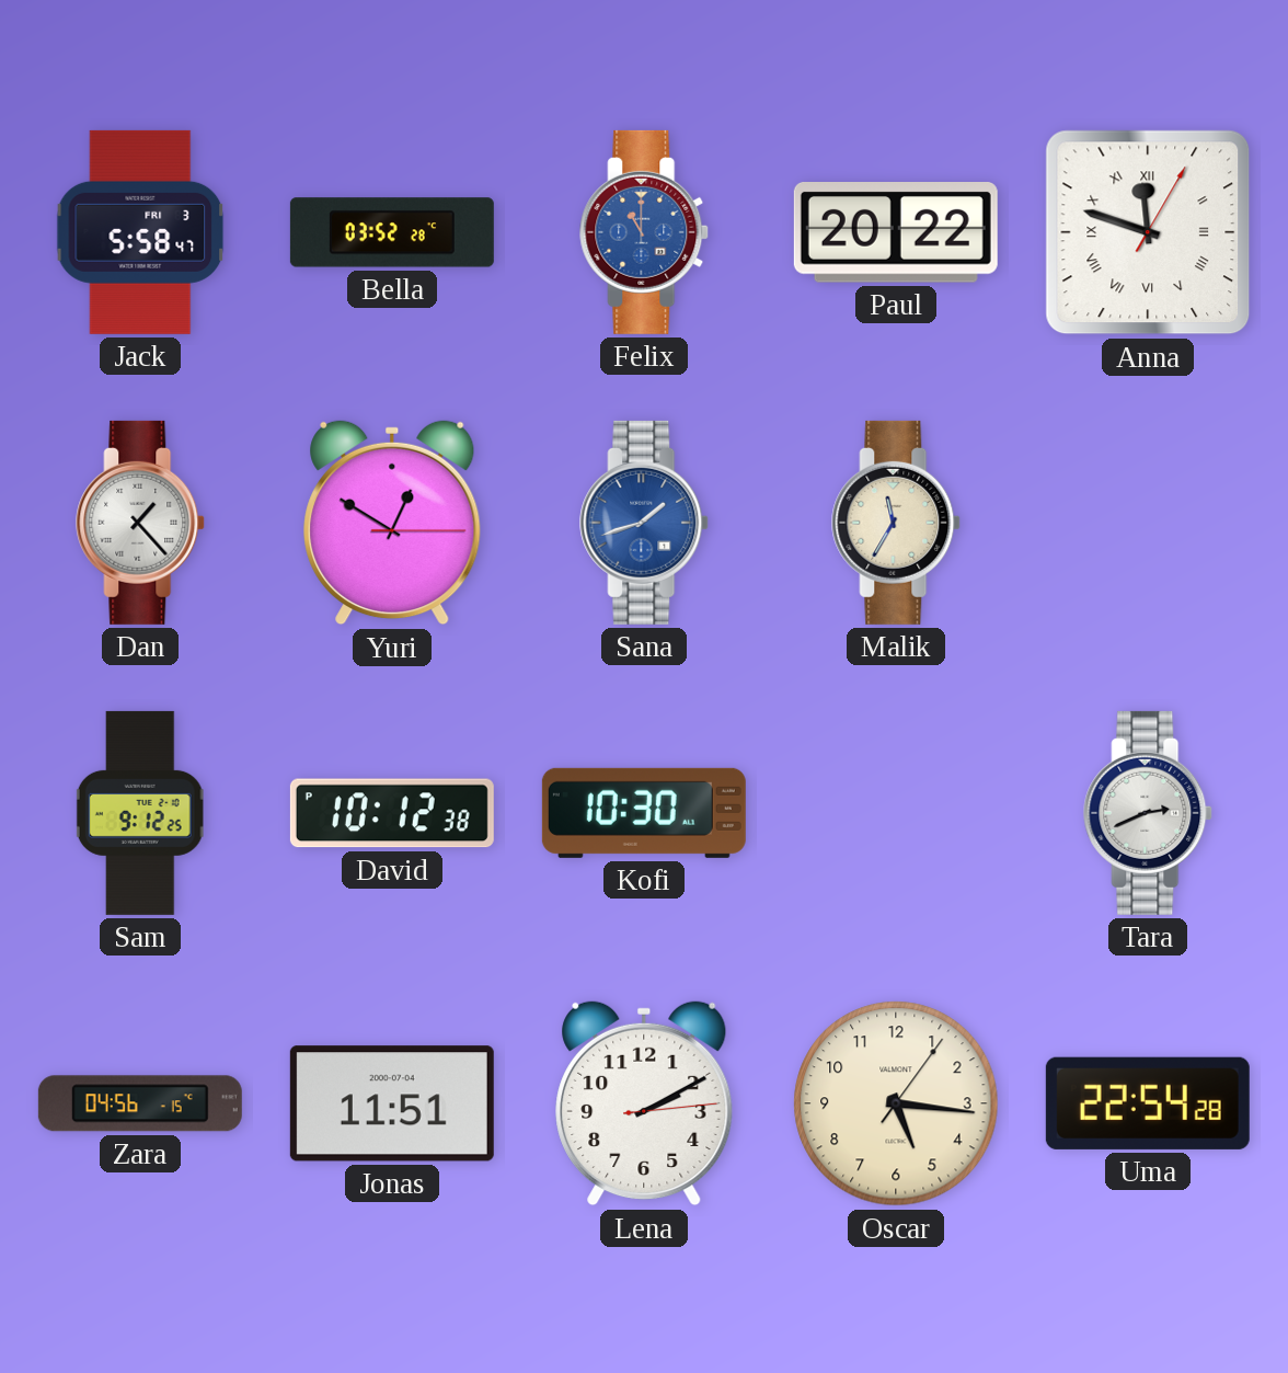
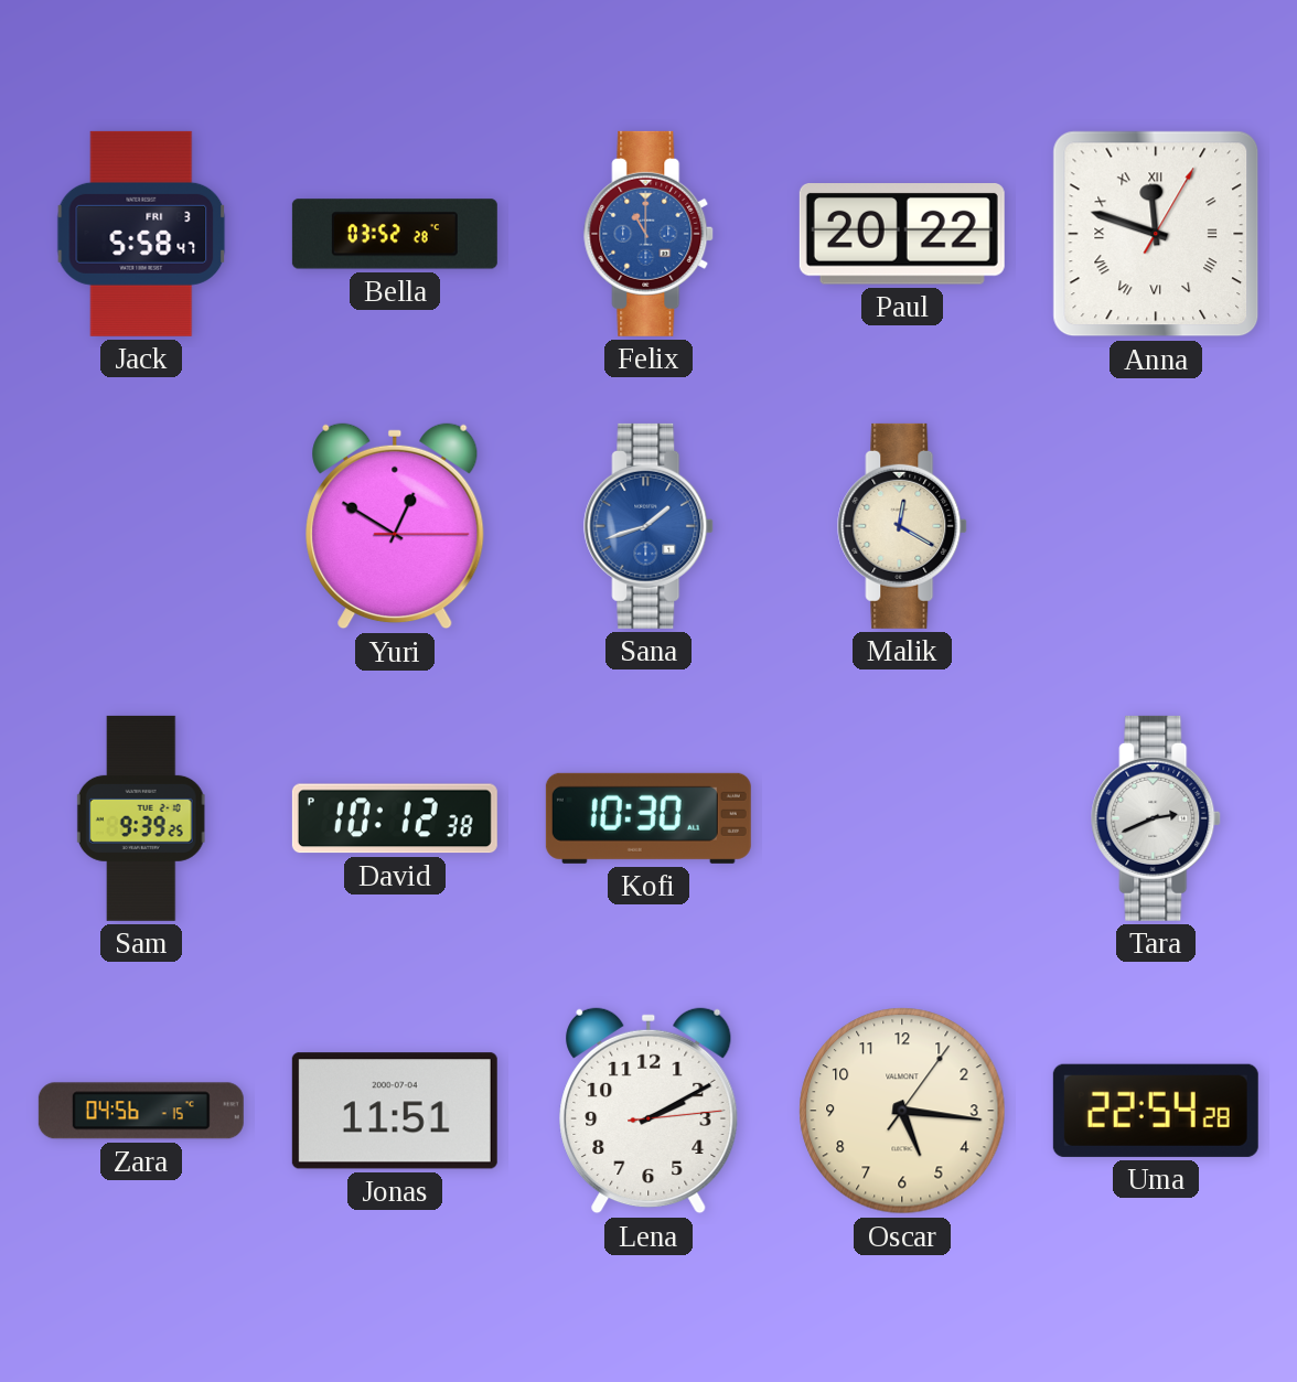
Dan: 1:23 -> none (141, 523)
Malik: 11:35 -> 12:20 (903, 526)
Sam: 9:12 -> 9:39 (141, 818)
